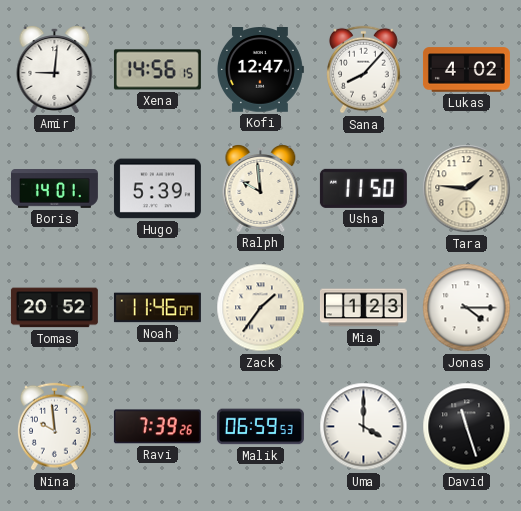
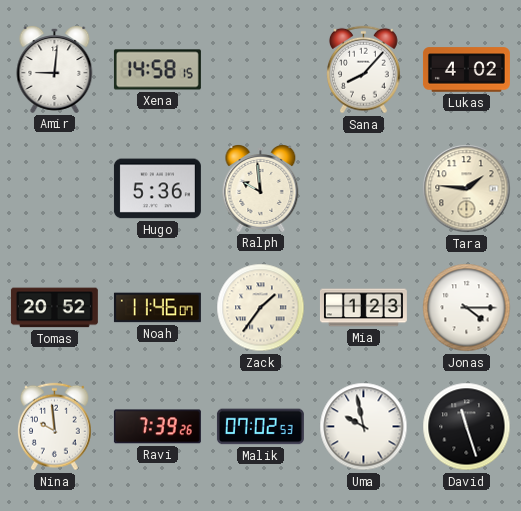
Xena: 14:56 -> 14:58 (157, 70)
Kofi: 12:47 -> none (260, 70)
Boris: 14:01 -> none (54, 189)
Hugo: 5:39 -> 5:36 (157, 189)
Usha: 11:50 -> none (363, 188)
Malik: 06:59 -> 07:02 (260, 427)
Uma: 4:00 -> 9:58 (364, 427)
